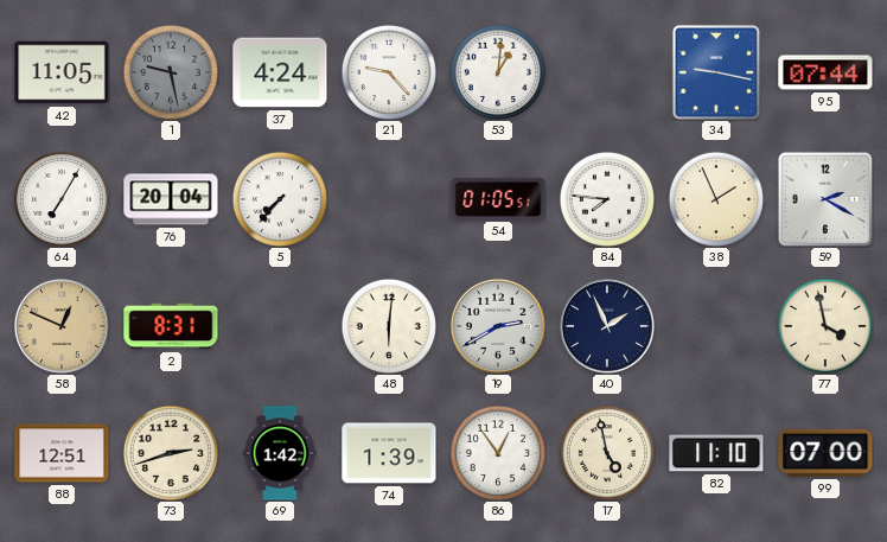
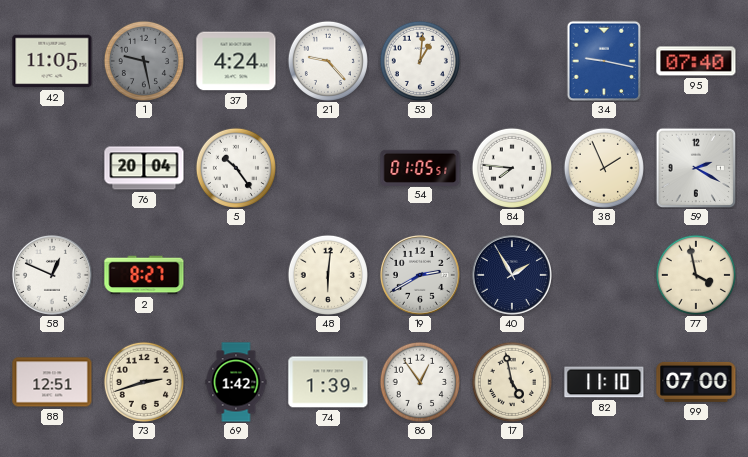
95: 07:44 -> 07:40 (696, 61)
64: 7:05 -> none (62, 199)
5: 7:37 -> 10:24 (236, 168)
58 dial: champagne -> white (52, 275)
2: 8:31 -> 8:27 (144, 275)
40: 1:56 -> 1:55 (512, 275)
